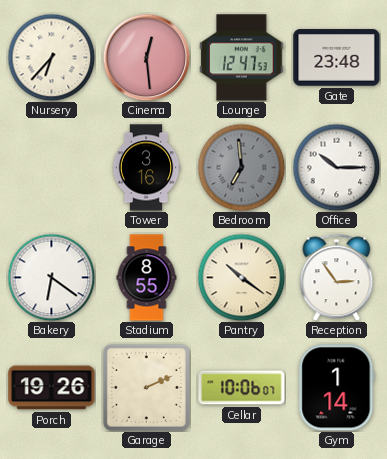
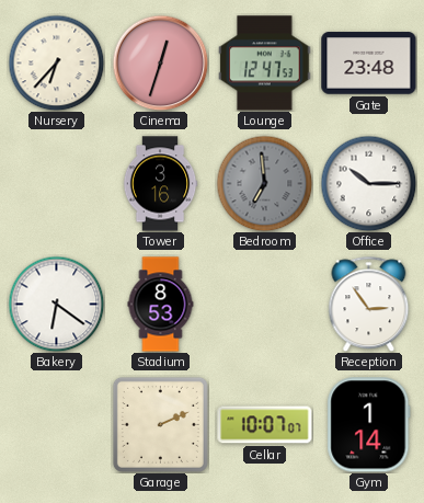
Cinema: 12:29 -> 12:33 (160, 62)
Stadium: 8:55 -> 8:53 (161, 305)
Pantry: 10:21 -> none (241, 277)
Porch: 19:26 -> none (52, 388)
Cellar: 10:06 -> 10:07 (265, 425)
